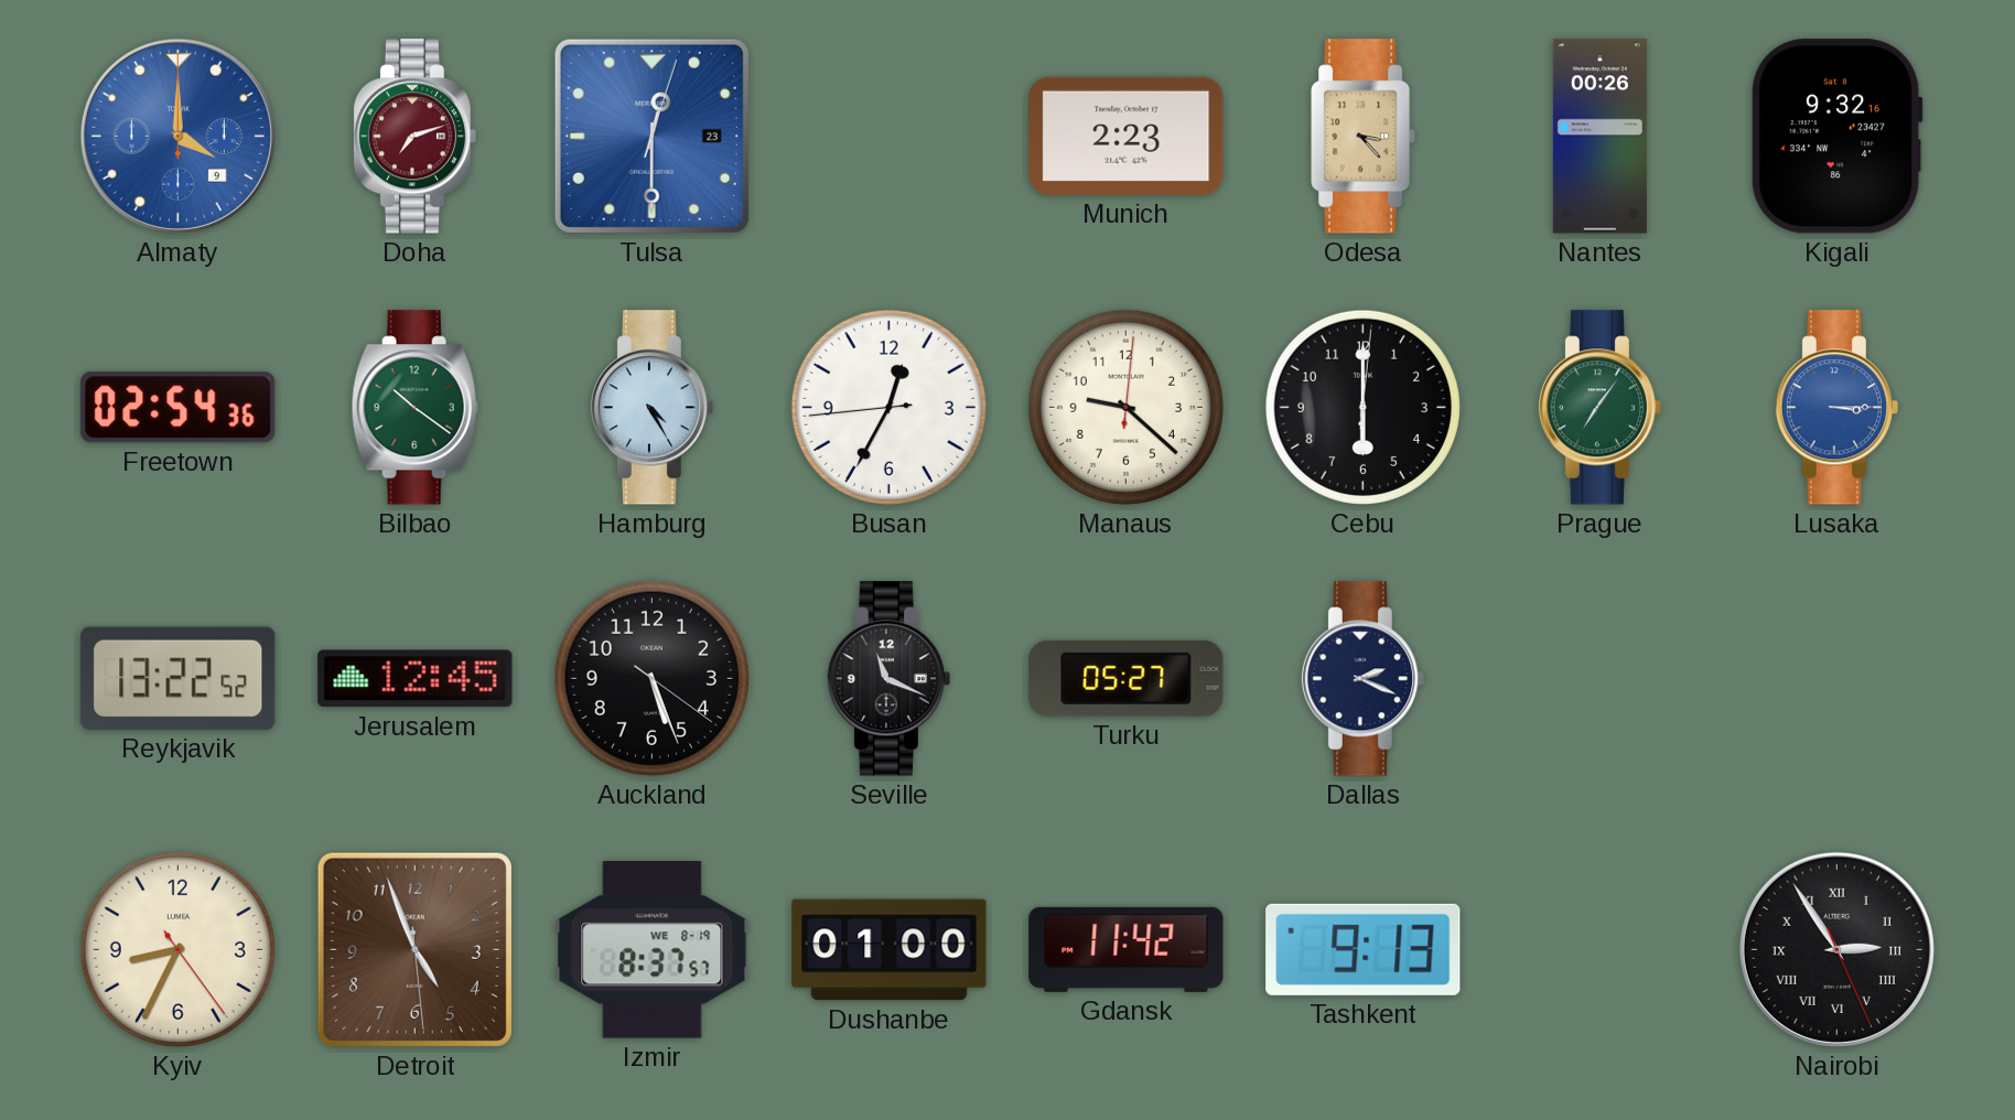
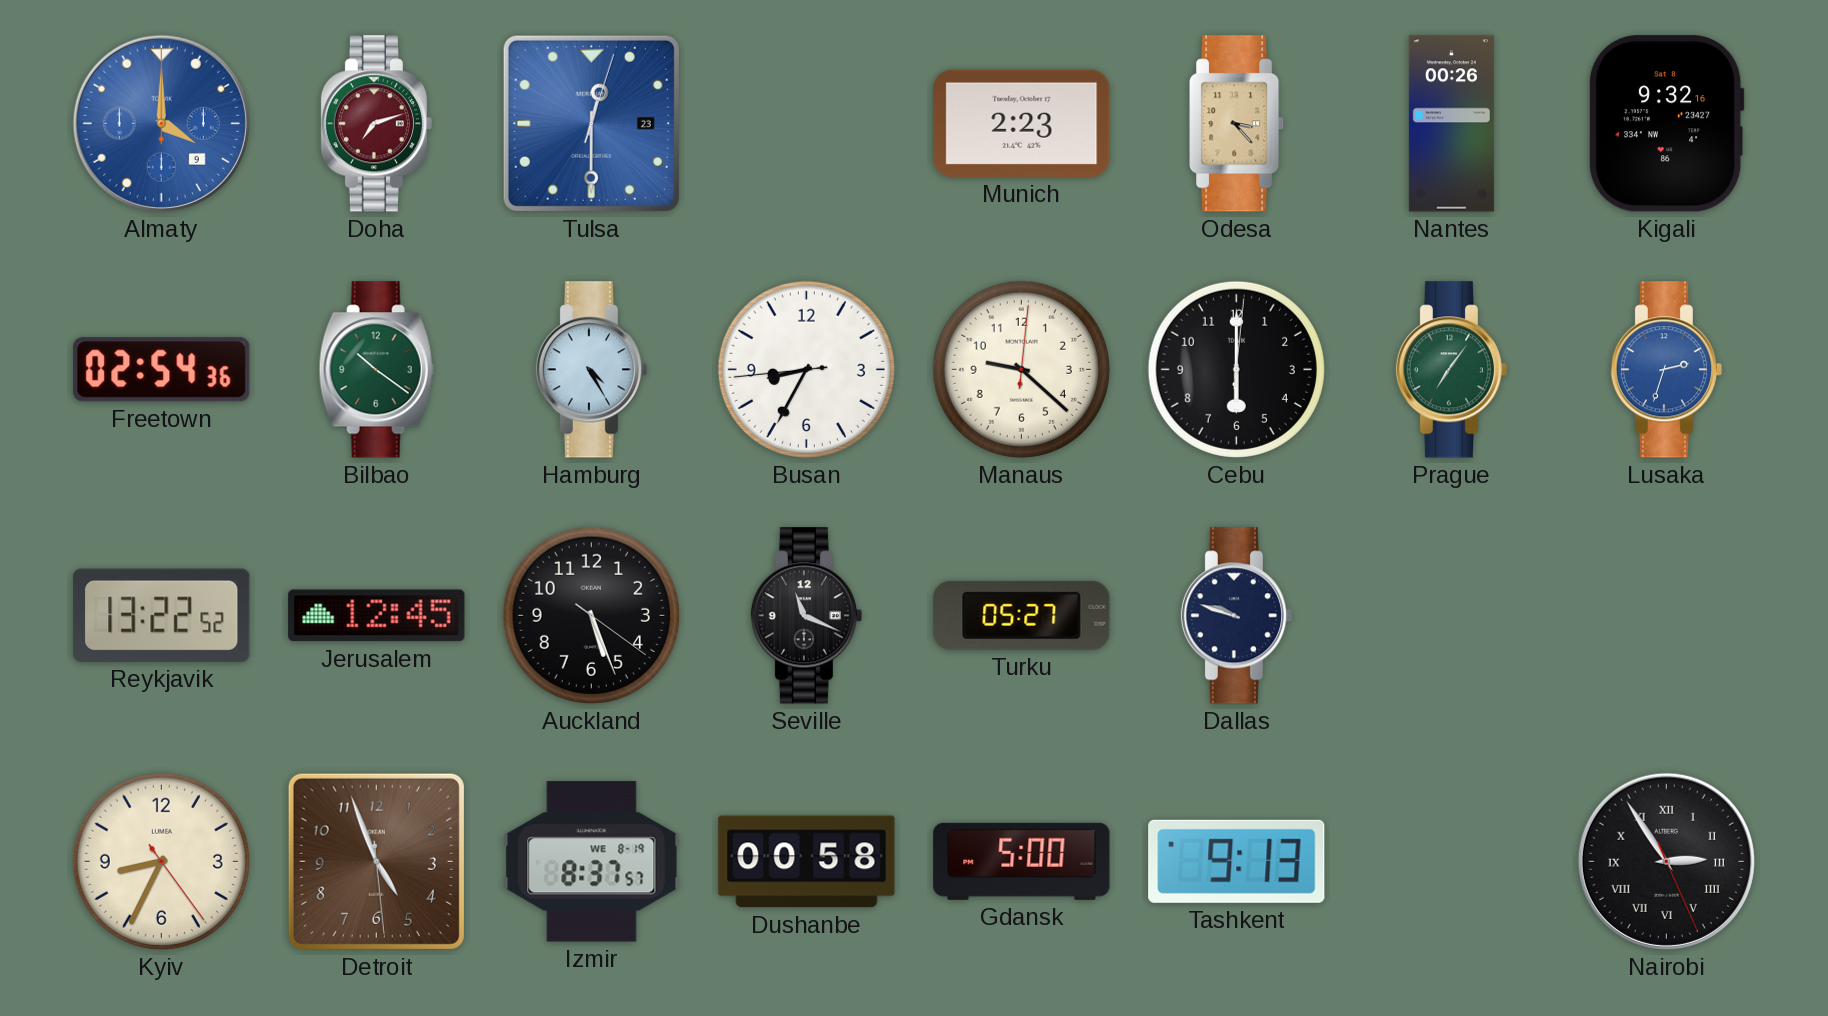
Busan: 12:34 -> 8:34 (806, 369)
Lusaka: 3:15 -> 2:33 (1666, 370)
Dallas: 2:19 -> 9:48 (1236, 616)
Dushanbe: 01:00 -> 00:58 (807, 862)
Gdansk: 11:42 -> 5:00 (1022, 861)
